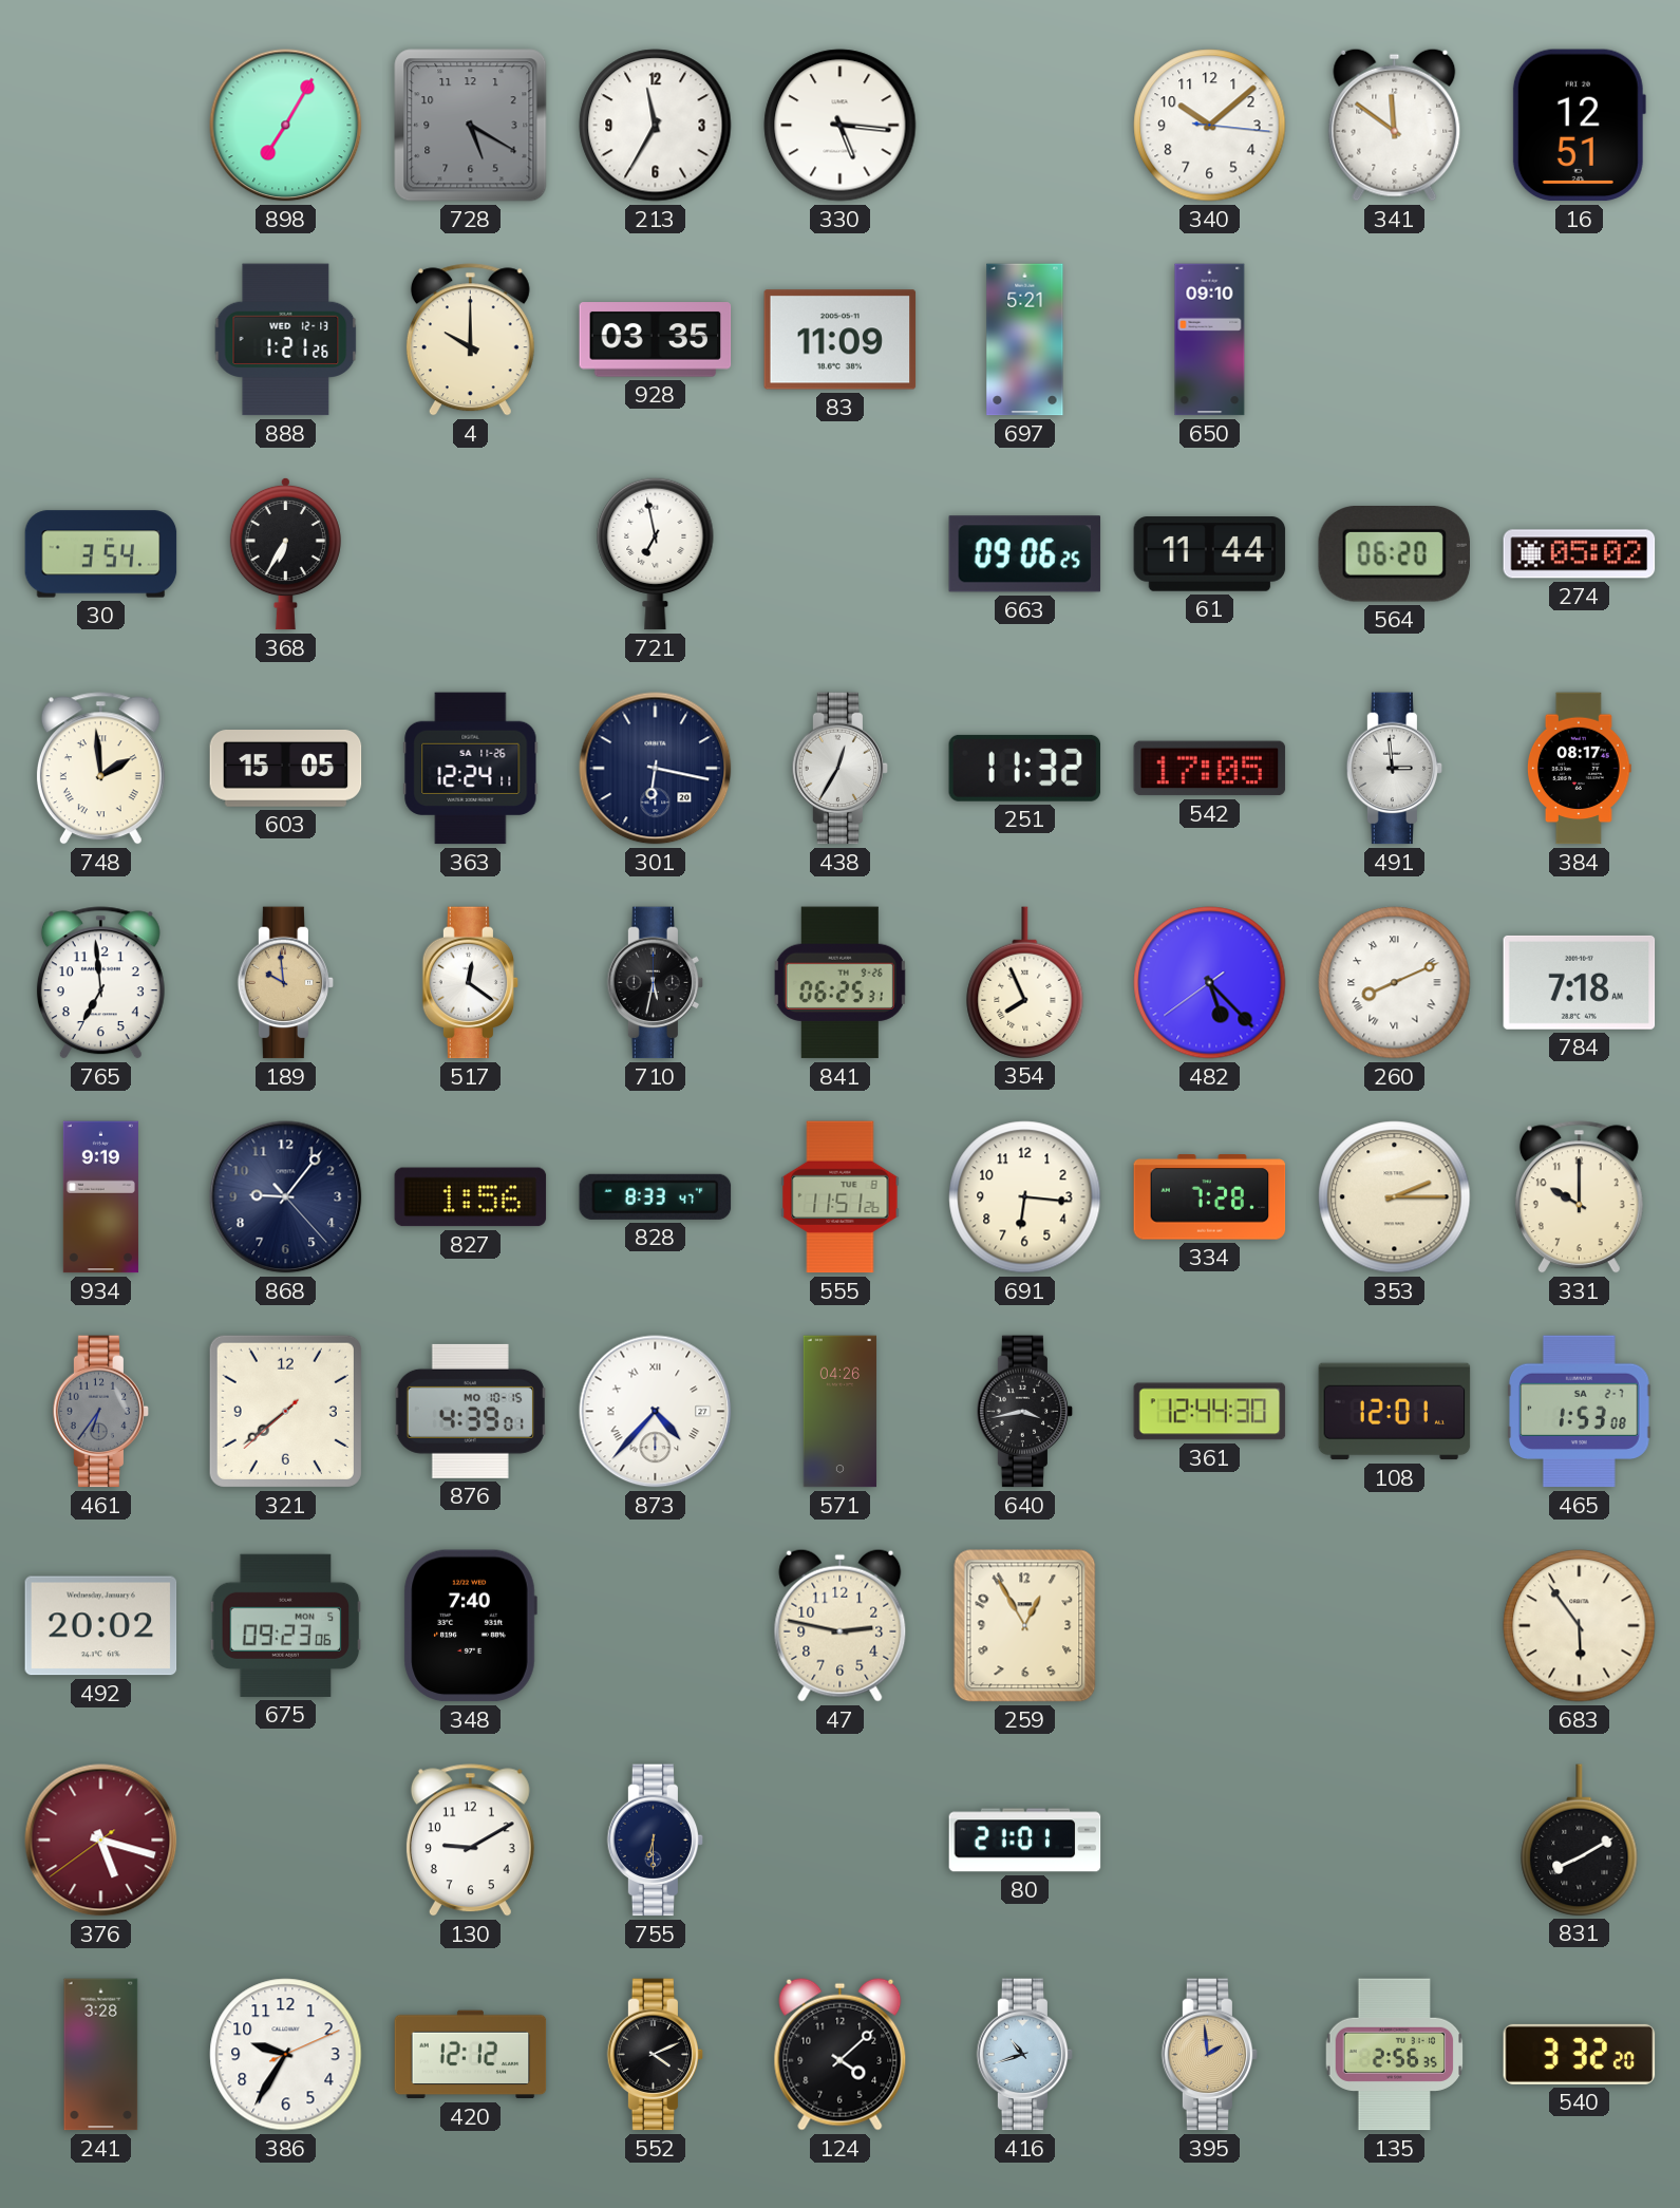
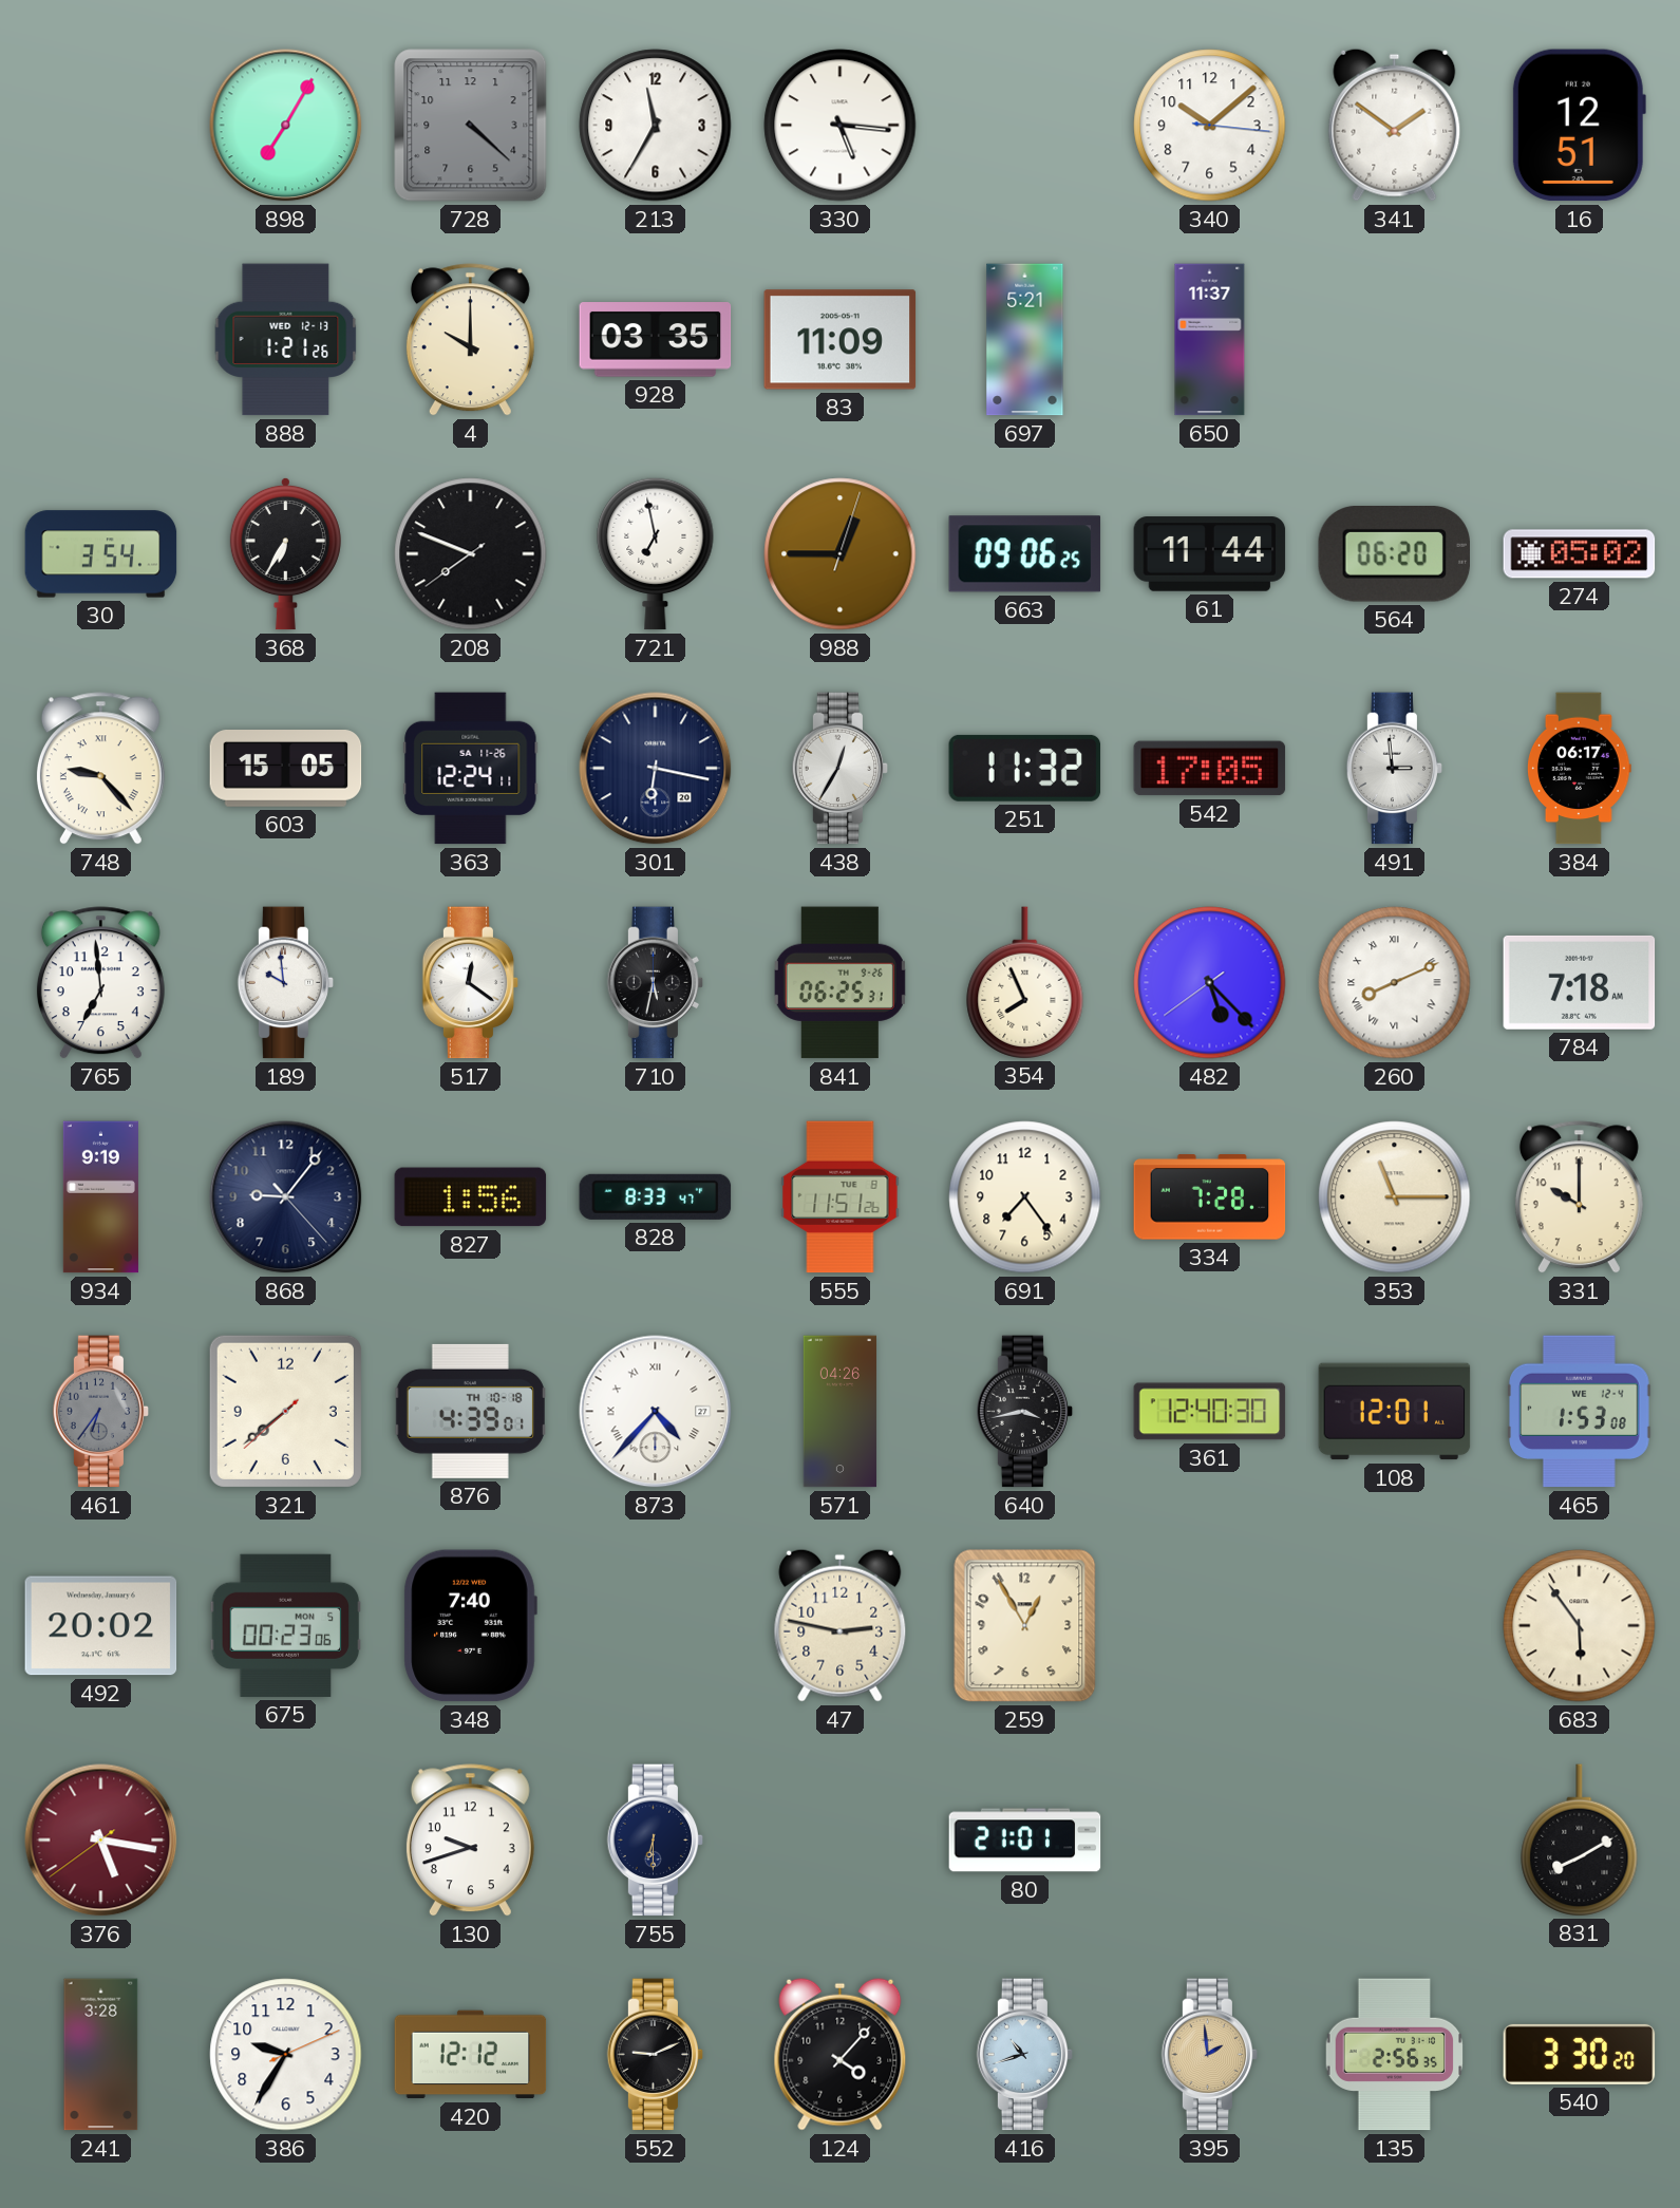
728: 5:20 -> 4:22 (471, 126)
341: 11:51 -> 1:51 (1395, 125)
650: 09:10 -> 11:37 (1210, 340)
208: none -> 7:48 (471, 554)
988: none -> 12:45 (841, 554)
748: 1:59 -> 9:23 (100, 769)
384: 08:17 -> 06:17 (1580, 769)
189 dial: champagne -> white (286, 983)
691: 6:16 -> 7:24 (1025, 1197)
353: 2:15 -> 11:15 (1395, 1197)
876 date: MO 10-15 -> TH 10-18 (470, 1411)
361: 12:44 -> 12:40 (1210, 1412)
465 date: SA 2-7 -> WE 12-4 (1580, 1412)
675: 09:23 -> 00:23 (286, 1625)
376: 5:17 -> 5:16 (101, 1841)
130: 9:10 -> 9:42 (470, 1841)
552: 4:11 -> 9:11 (656, 2055)
124: 4:08 -> 4:07 (841, 2054)
540: 3:32 -> 3:30 (1580, 2054)
